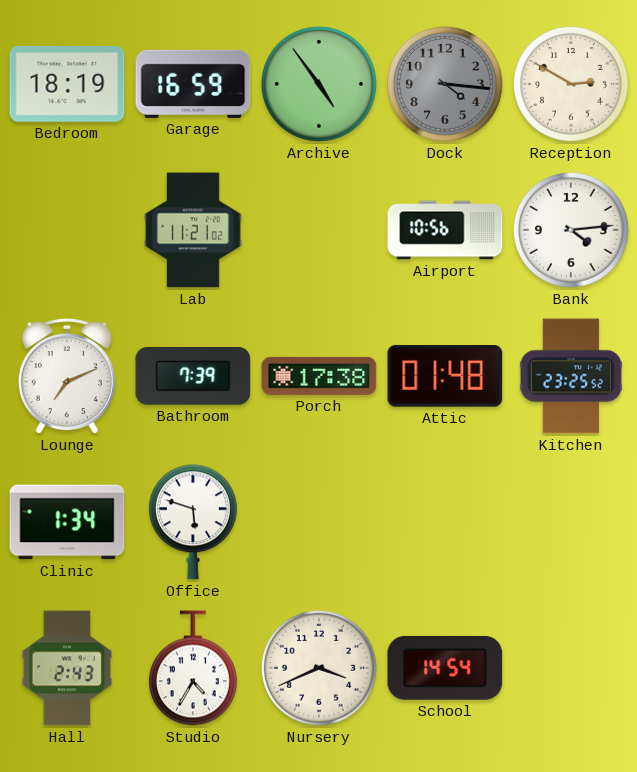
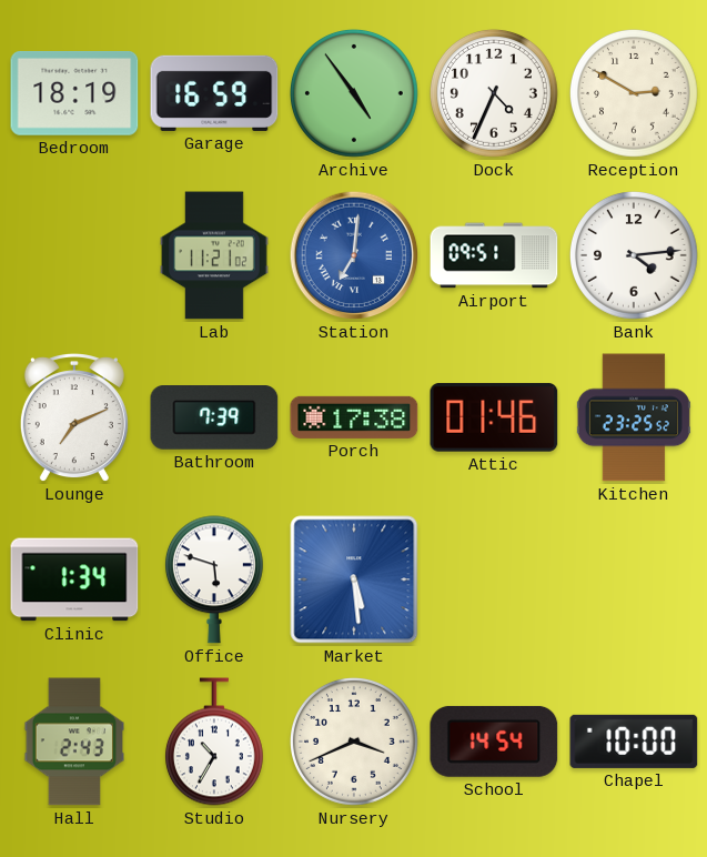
Dock: 4:16 -> 4:34 (494, 93)
Dock dial: grey -> white (494, 93)
Station: none -> 7:01 (354, 255)
Airport: 10:56 -> 09:51 (494, 255)
Attic: 01:48 -> 01:46 (494, 417)
Market: none -> 5:29 (354, 579)
Studio: 4:35 -> 10:35 (214, 742)
Chapel: none -> 10:00 (634, 742)
